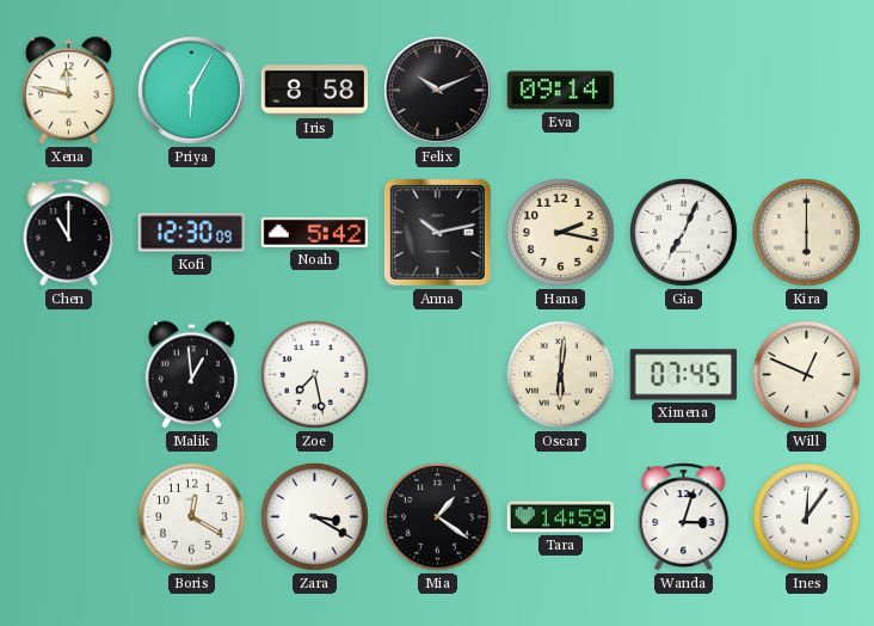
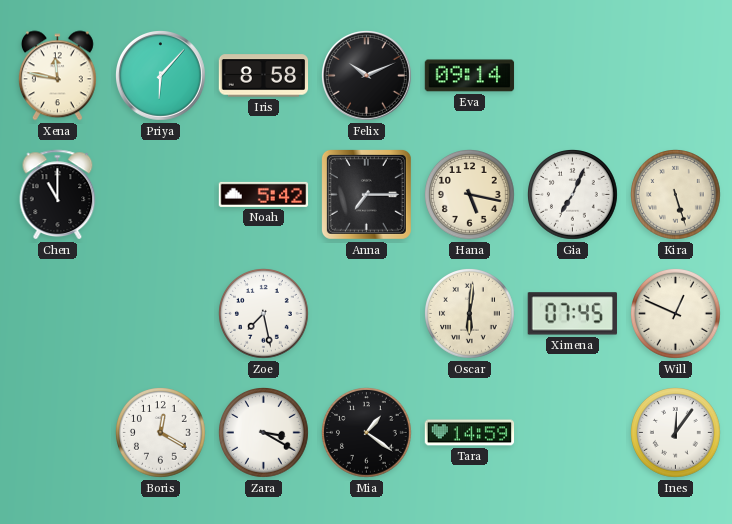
Priya: 6:05 -> 6:07 (161, 76)
Kofi: 12:30 -> none (191, 233)
Anna: 10:13 -> 7:15 (366, 194)
Hana: 2:17 -> 5:17 (470, 195)
Kira: 6:00 -> 5:27 (676, 195)
Malik: 12:59 -> none (191, 375)
Wanda: 3:03 -> none (684, 517)
